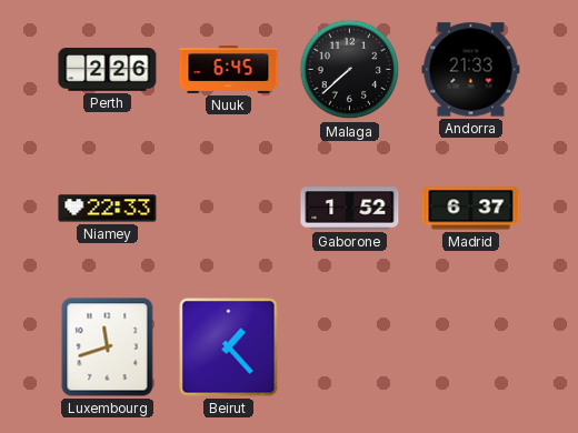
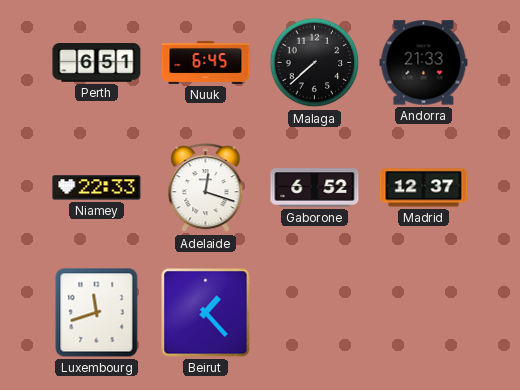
Perth: 2:26 -> 6:51 (97, 63)
Adelaide: none -> 12:18 (206, 188)
Gaborone: 1:52 -> 6:52 (315, 188)
Madrid: 6:37 -> 12:37 (424, 188)
